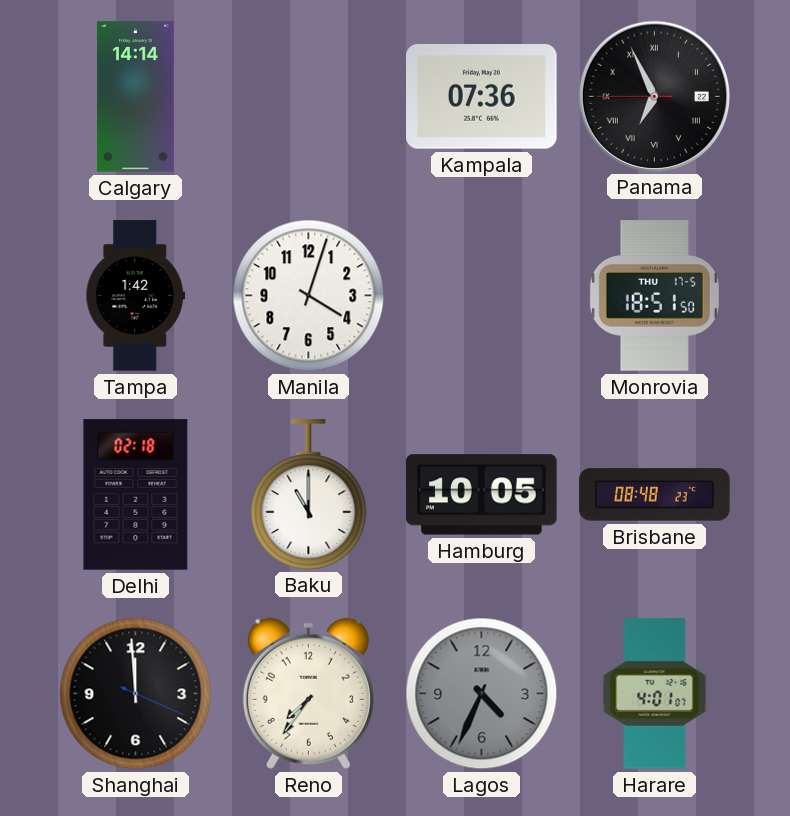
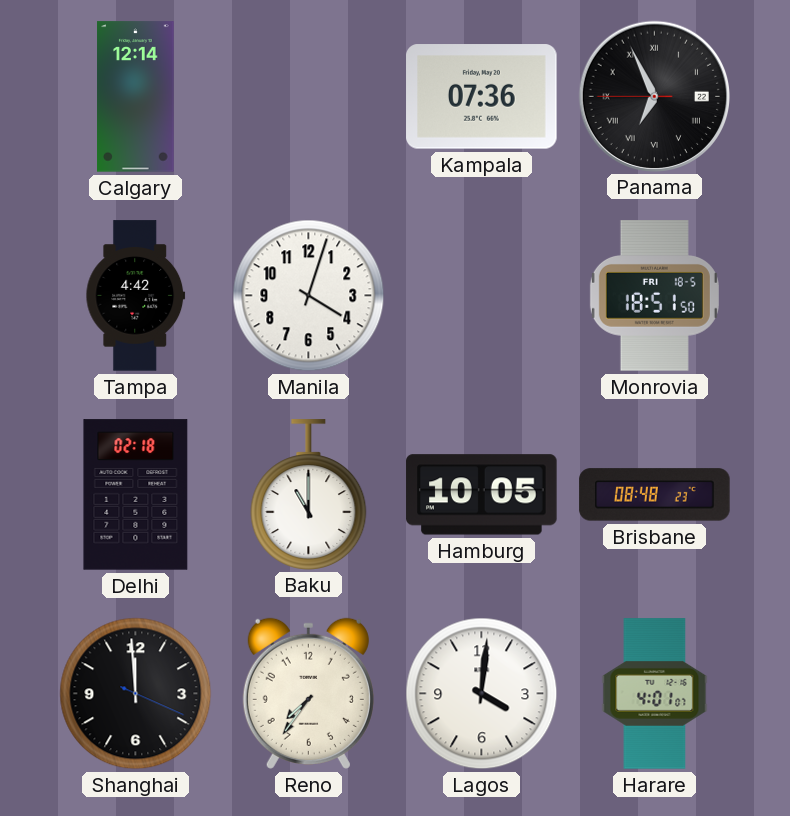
Calgary: 14:14 -> 12:14 (136, 97)
Tampa: 1:42 -> 4:42 (136, 296)
Monrovia date: THU 17-5 -> FRI 18-5 (654, 296)
Lagos: 4:34 -> 4:01 (482, 694)
Lagos dial: grey -> white (482, 694)
